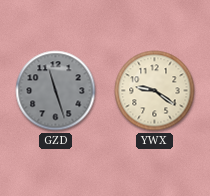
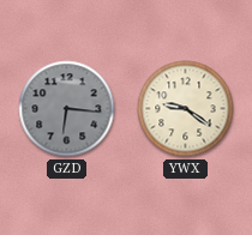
GZD: 11:27 -> 6:16 (67, 109)
